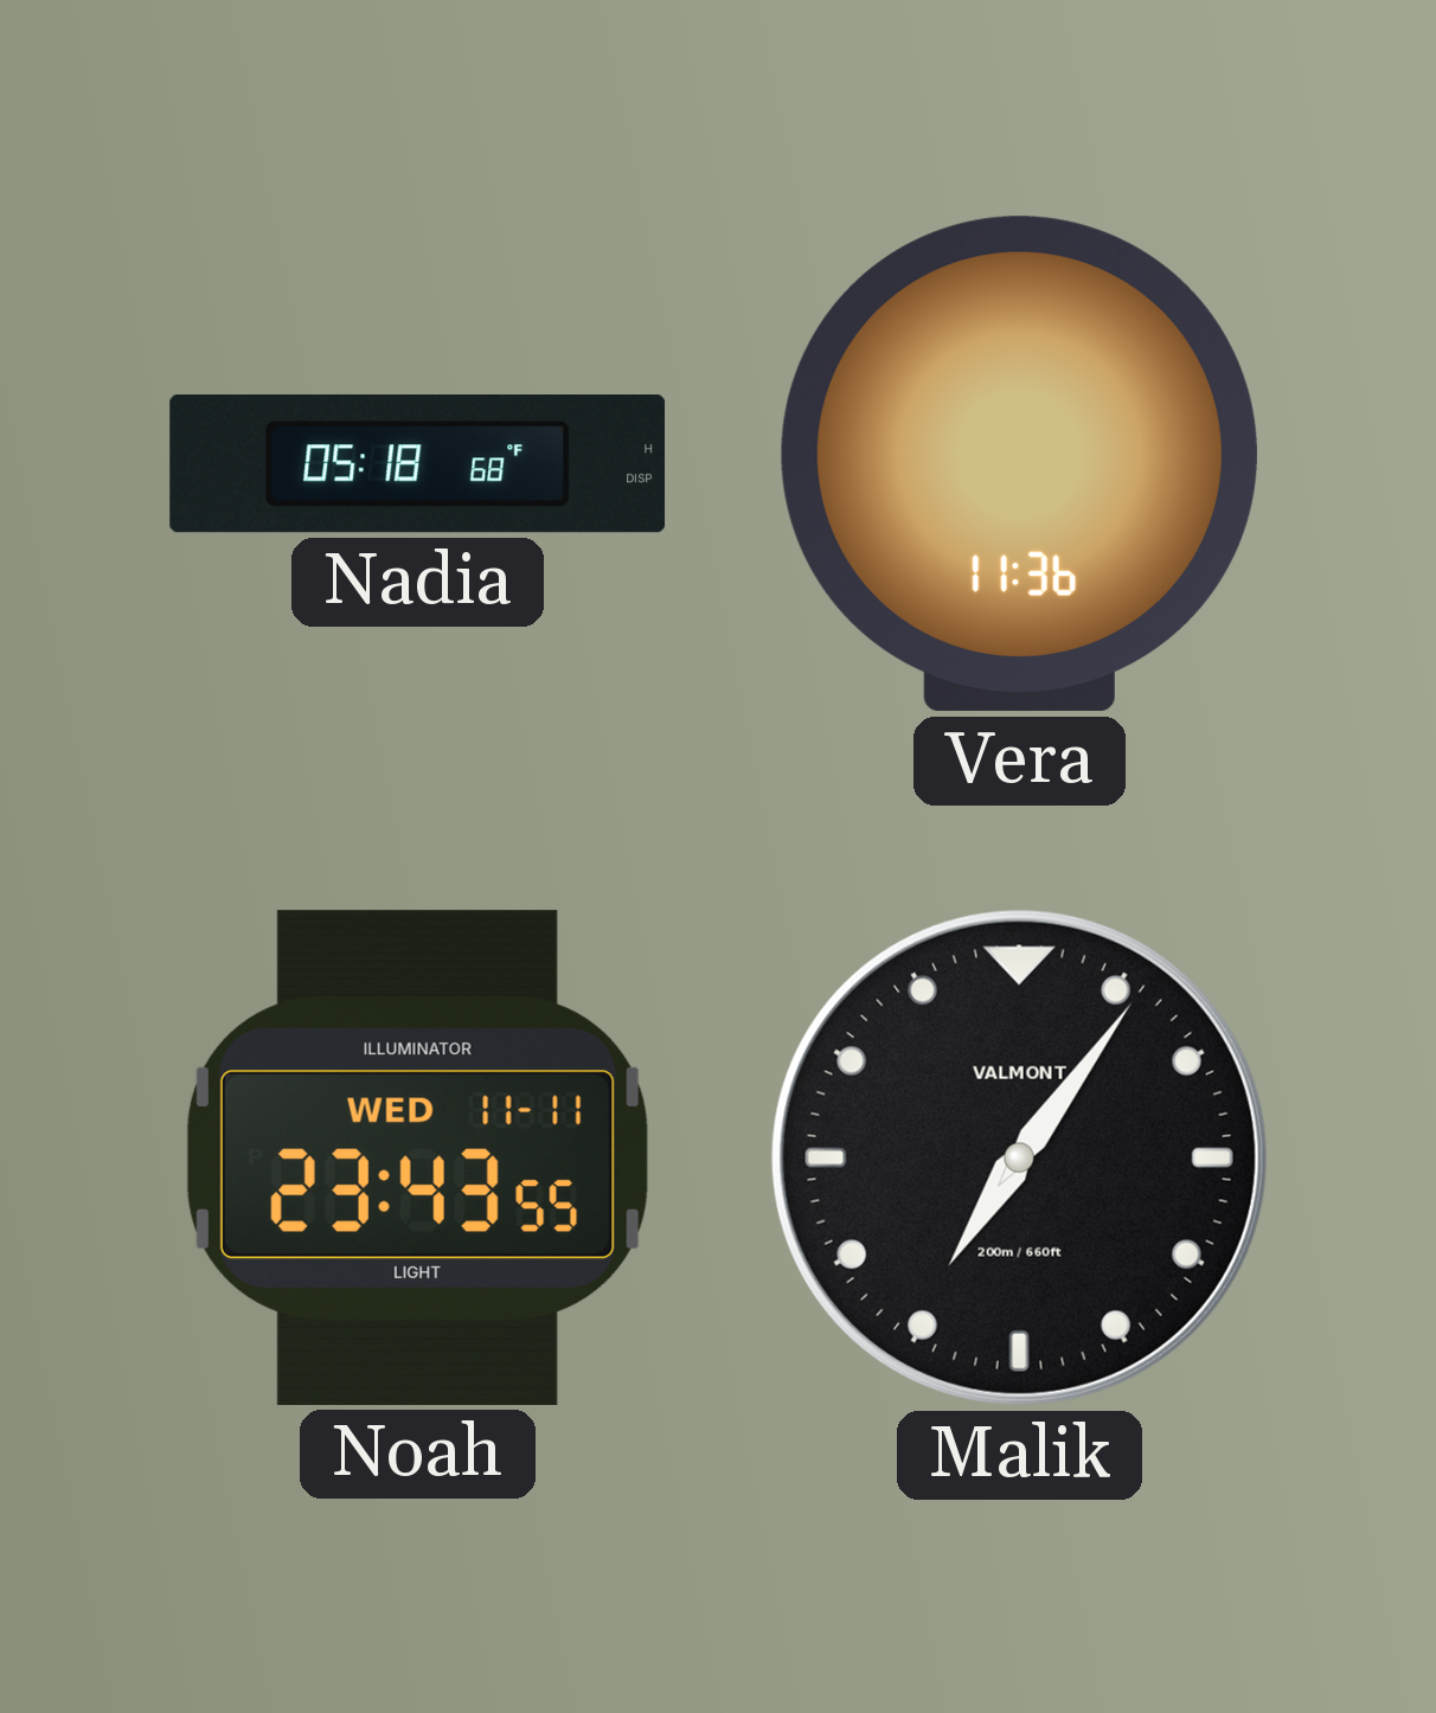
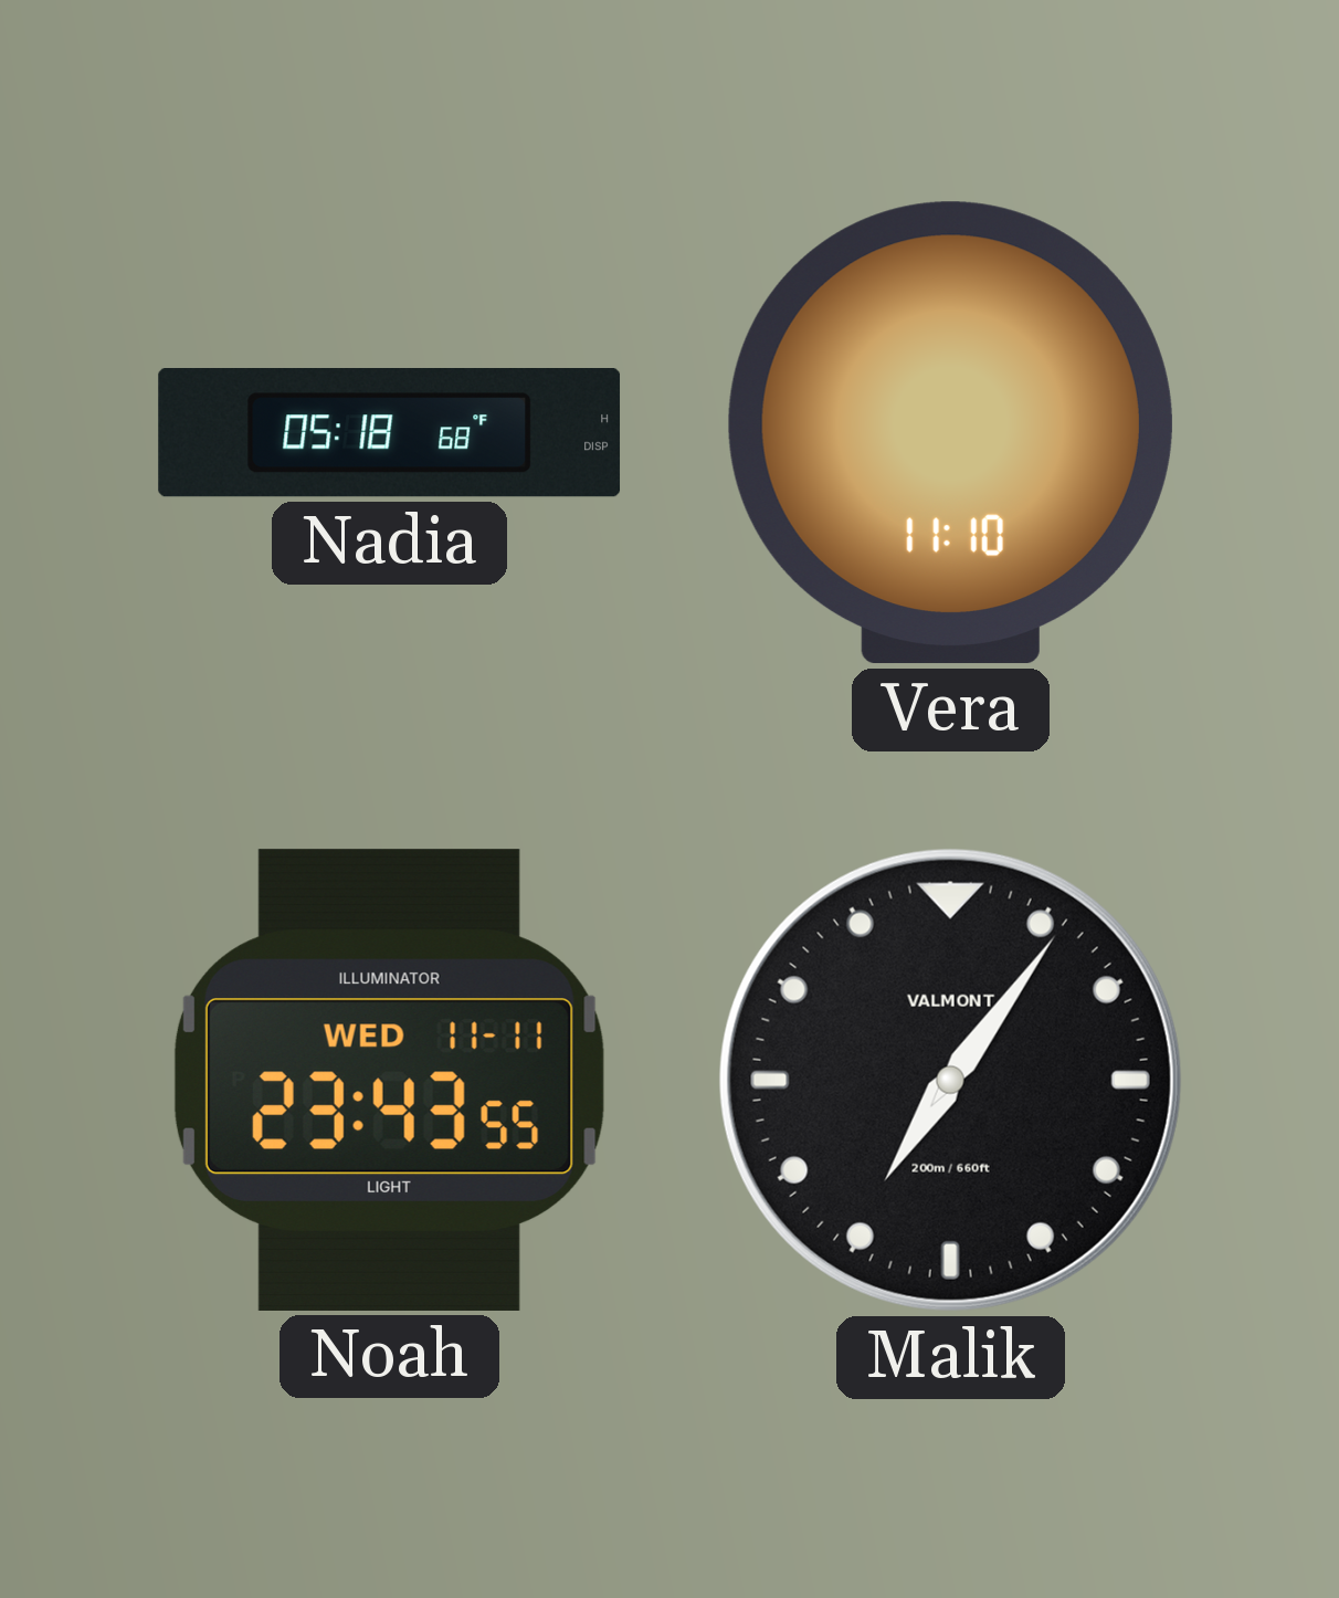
Vera: 11:36 -> 11:10 (950, 433)
